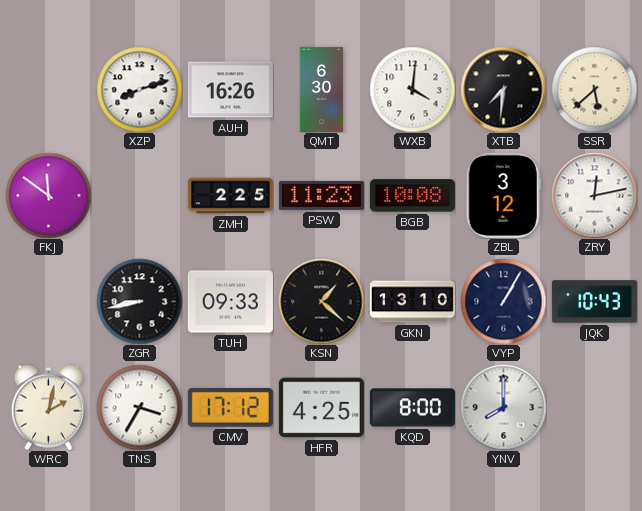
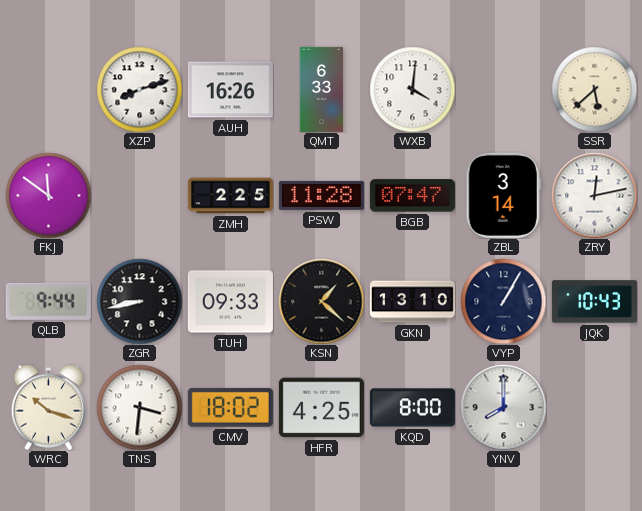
QMT: 6:30 -> 6:33 (322, 89)
XTB: 7:31 -> none (503, 89)
PSW: 11:23 -> 11:28 (321, 195)
BGB: 10:08 -> 07:47 (412, 196)
ZBL: 3:12 -> 3:14 (503, 195)
QLB: none -> 9:44 (48, 301)
WRC: 2:02 -> 10:18 (49, 407)
TNS: 3:35 -> 3:31 (139, 407)
CMV: 17:12 -> 18:02 (230, 407)
